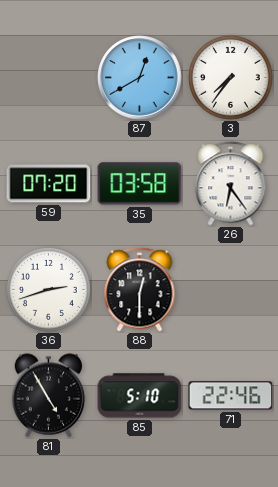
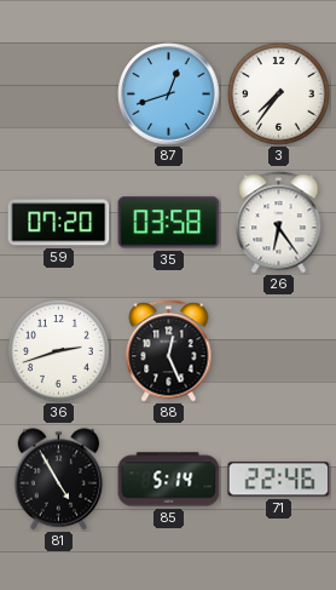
87: 12:40 -> 12:42 (169, 94)
88: 12:30 -> 12:26 (169, 351)
85: 5:10 -> 5:14 (169, 480)
